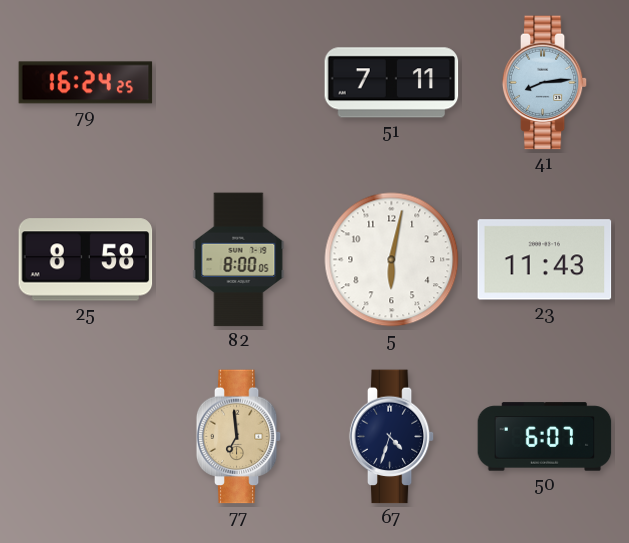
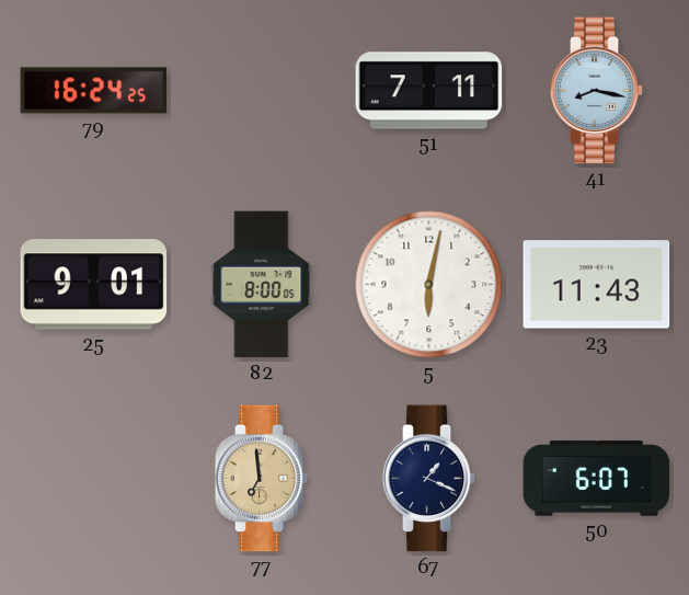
41: 8:14 -> 8:17 (597, 91)
25: 8:58 -> 9:01 (94, 285)
67: 4:33 -> 1:19 (429, 479)
